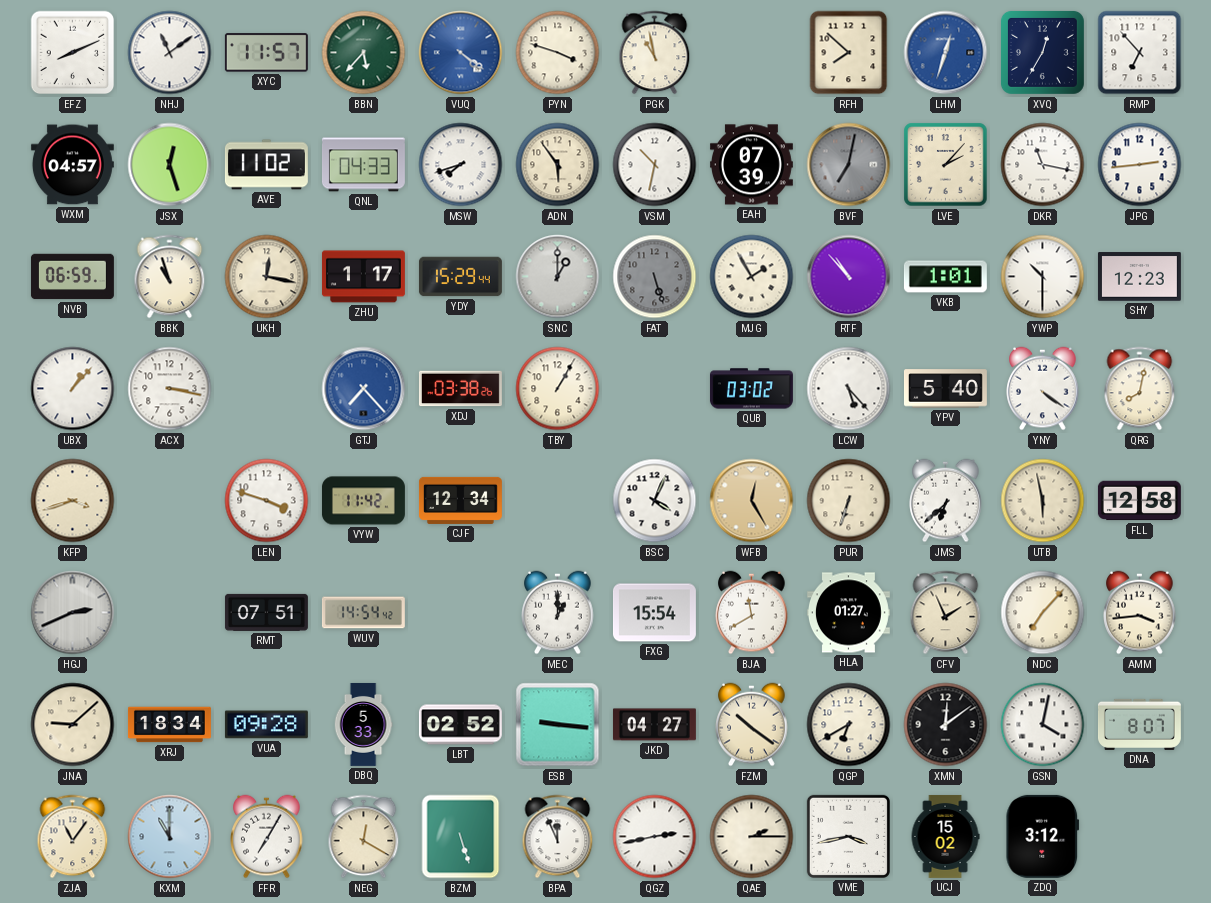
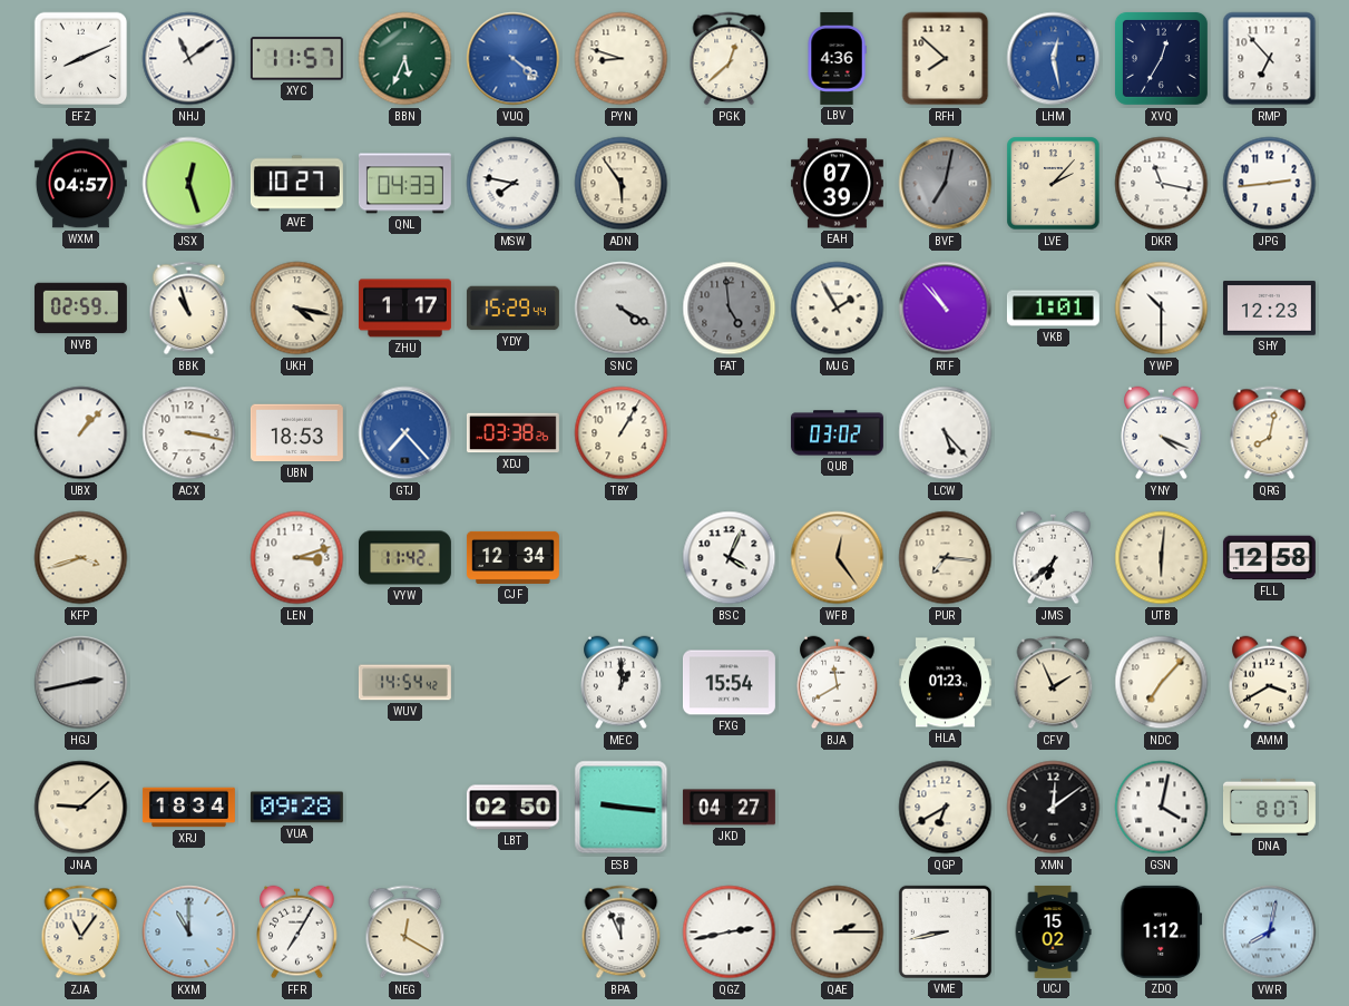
BBN: 5:37 -> 5:34 (405, 59)
PYN: 3:48 -> 8:48 (622, 59)
PGK: 10:58 -> 12:38 (730, 59)
LBV: none -> 4:36 (837, 58)
LHM: 12:33 -> 12:28 (1054, 59)
AVE: 11:02 -> 10:27 (296, 184)
MSW: 7:42 -> 7:47 (514, 184)
VSM: 10:32 -> none (655, 165)
NVB: 06:59 -> 02:59 (80, 309)
UKH: 12:17 -> 4:17 (297, 309)
SNC: 1:00 -> 4:20 (622, 309)
FAT: 5:27 -> 4:59 (730, 309)
UBN: none -> 18:53 (296, 433)
YPV: 5:40 -> none (945, 389)
YNY: 4:21 -> 4:19 (1162, 433)
LEN: 3:48 -> 3:12 (297, 558)
WFB: 12:25 -> 12:24 (838, 558)
PUR: 6:33 -> 7:16 (946, 558)
UTB: 5:58 -> 6:01 (1162, 558)
HGJ: 2:41 -> 2:43 (81, 683)
RMT: 07:51 -> none (266, 612)
HLA: 01:27 -> 01:23 (945, 683)
AMM: 3:44 -> 3:40 (1270, 683)
DBQ: 5:33 -> none (363, 724)
LBT: 02:52 -> 02:50 (512, 808)
FZM: 10:21 -> none (752, 725)
BZM: 5:27 -> none (461, 837)
VME: 3:43 -> 8:43 (945, 931)
ZDQ: 3:12 -> 1:12 (1162, 931)
VWR: none -> 8:02 (1270, 932)
